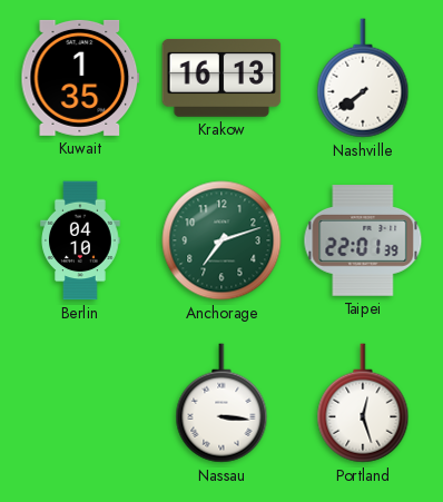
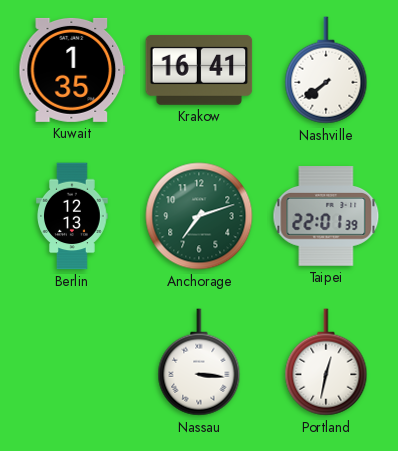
Krakow: 16:13 -> 16:41 (199, 70)
Berlin: 04:10 -> 12:13 (72, 216)
Portland: 12:27 -> 12:32 (326, 362)
